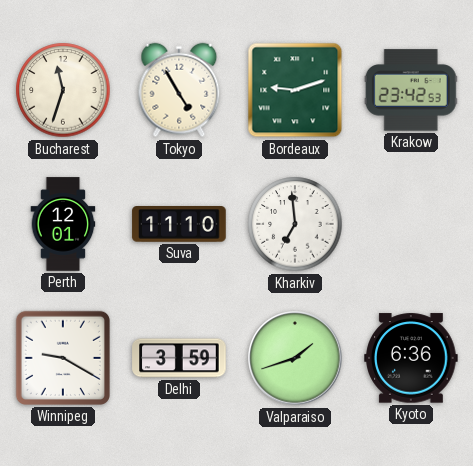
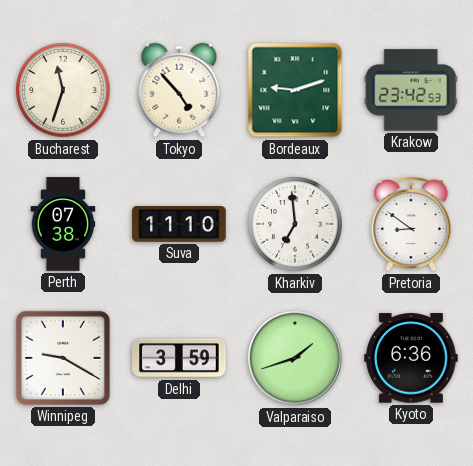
Tokyo: 4:55 -> 4:53 (179, 90)
Perth: 12:01 -> 07:38 (63, 224)
Pretoria: none -> 8:51 (411, 224)
